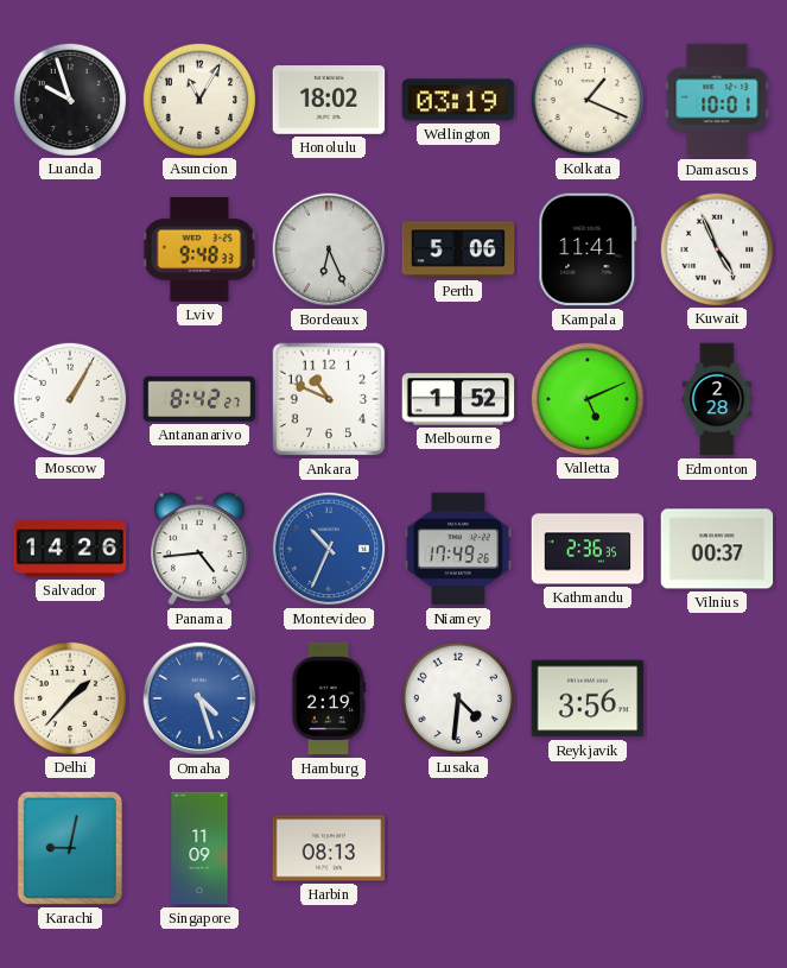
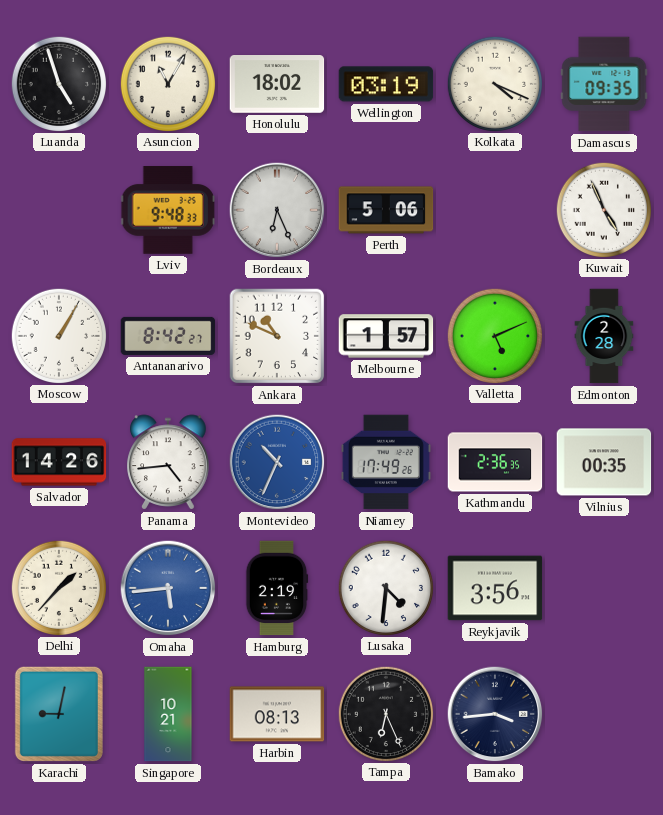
Luanda: 9:57 -> 4:57 (58, 83)
Kolkata: 1:19 -> 4:19 (494, 83)
Damascus: 10:01 -> 09:35 (604, 84)
Kampala: 11:41 -> none (588, 249)
Melbourne: 1:52 -> 1:57 (386, 336)
Vilnius: 00:37 -> 00:35 (604, 462)
Omaha: 4:27 -> 5:44 (168, 588)
Singapore: 11:09 -> 10:21 (168, 714)
Tampa: none -> 6:26 (385, 713)
Bamako: none -> 3:44 (495, 714)
